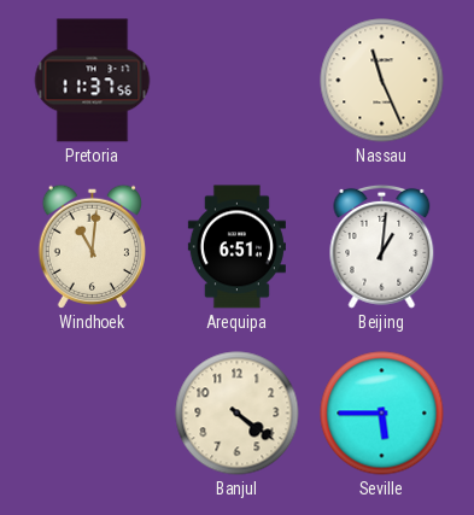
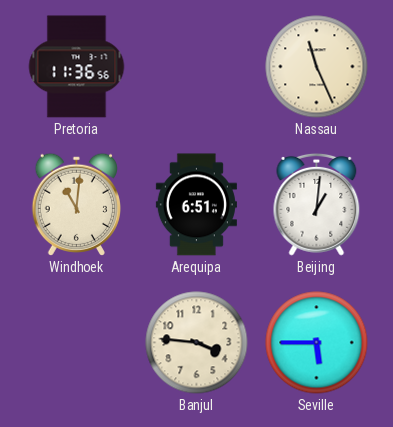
Pretoria: 11:37 -> 11:36 (77, 67)
Banjul: 4:21 -> 3:46 (197, 343)
